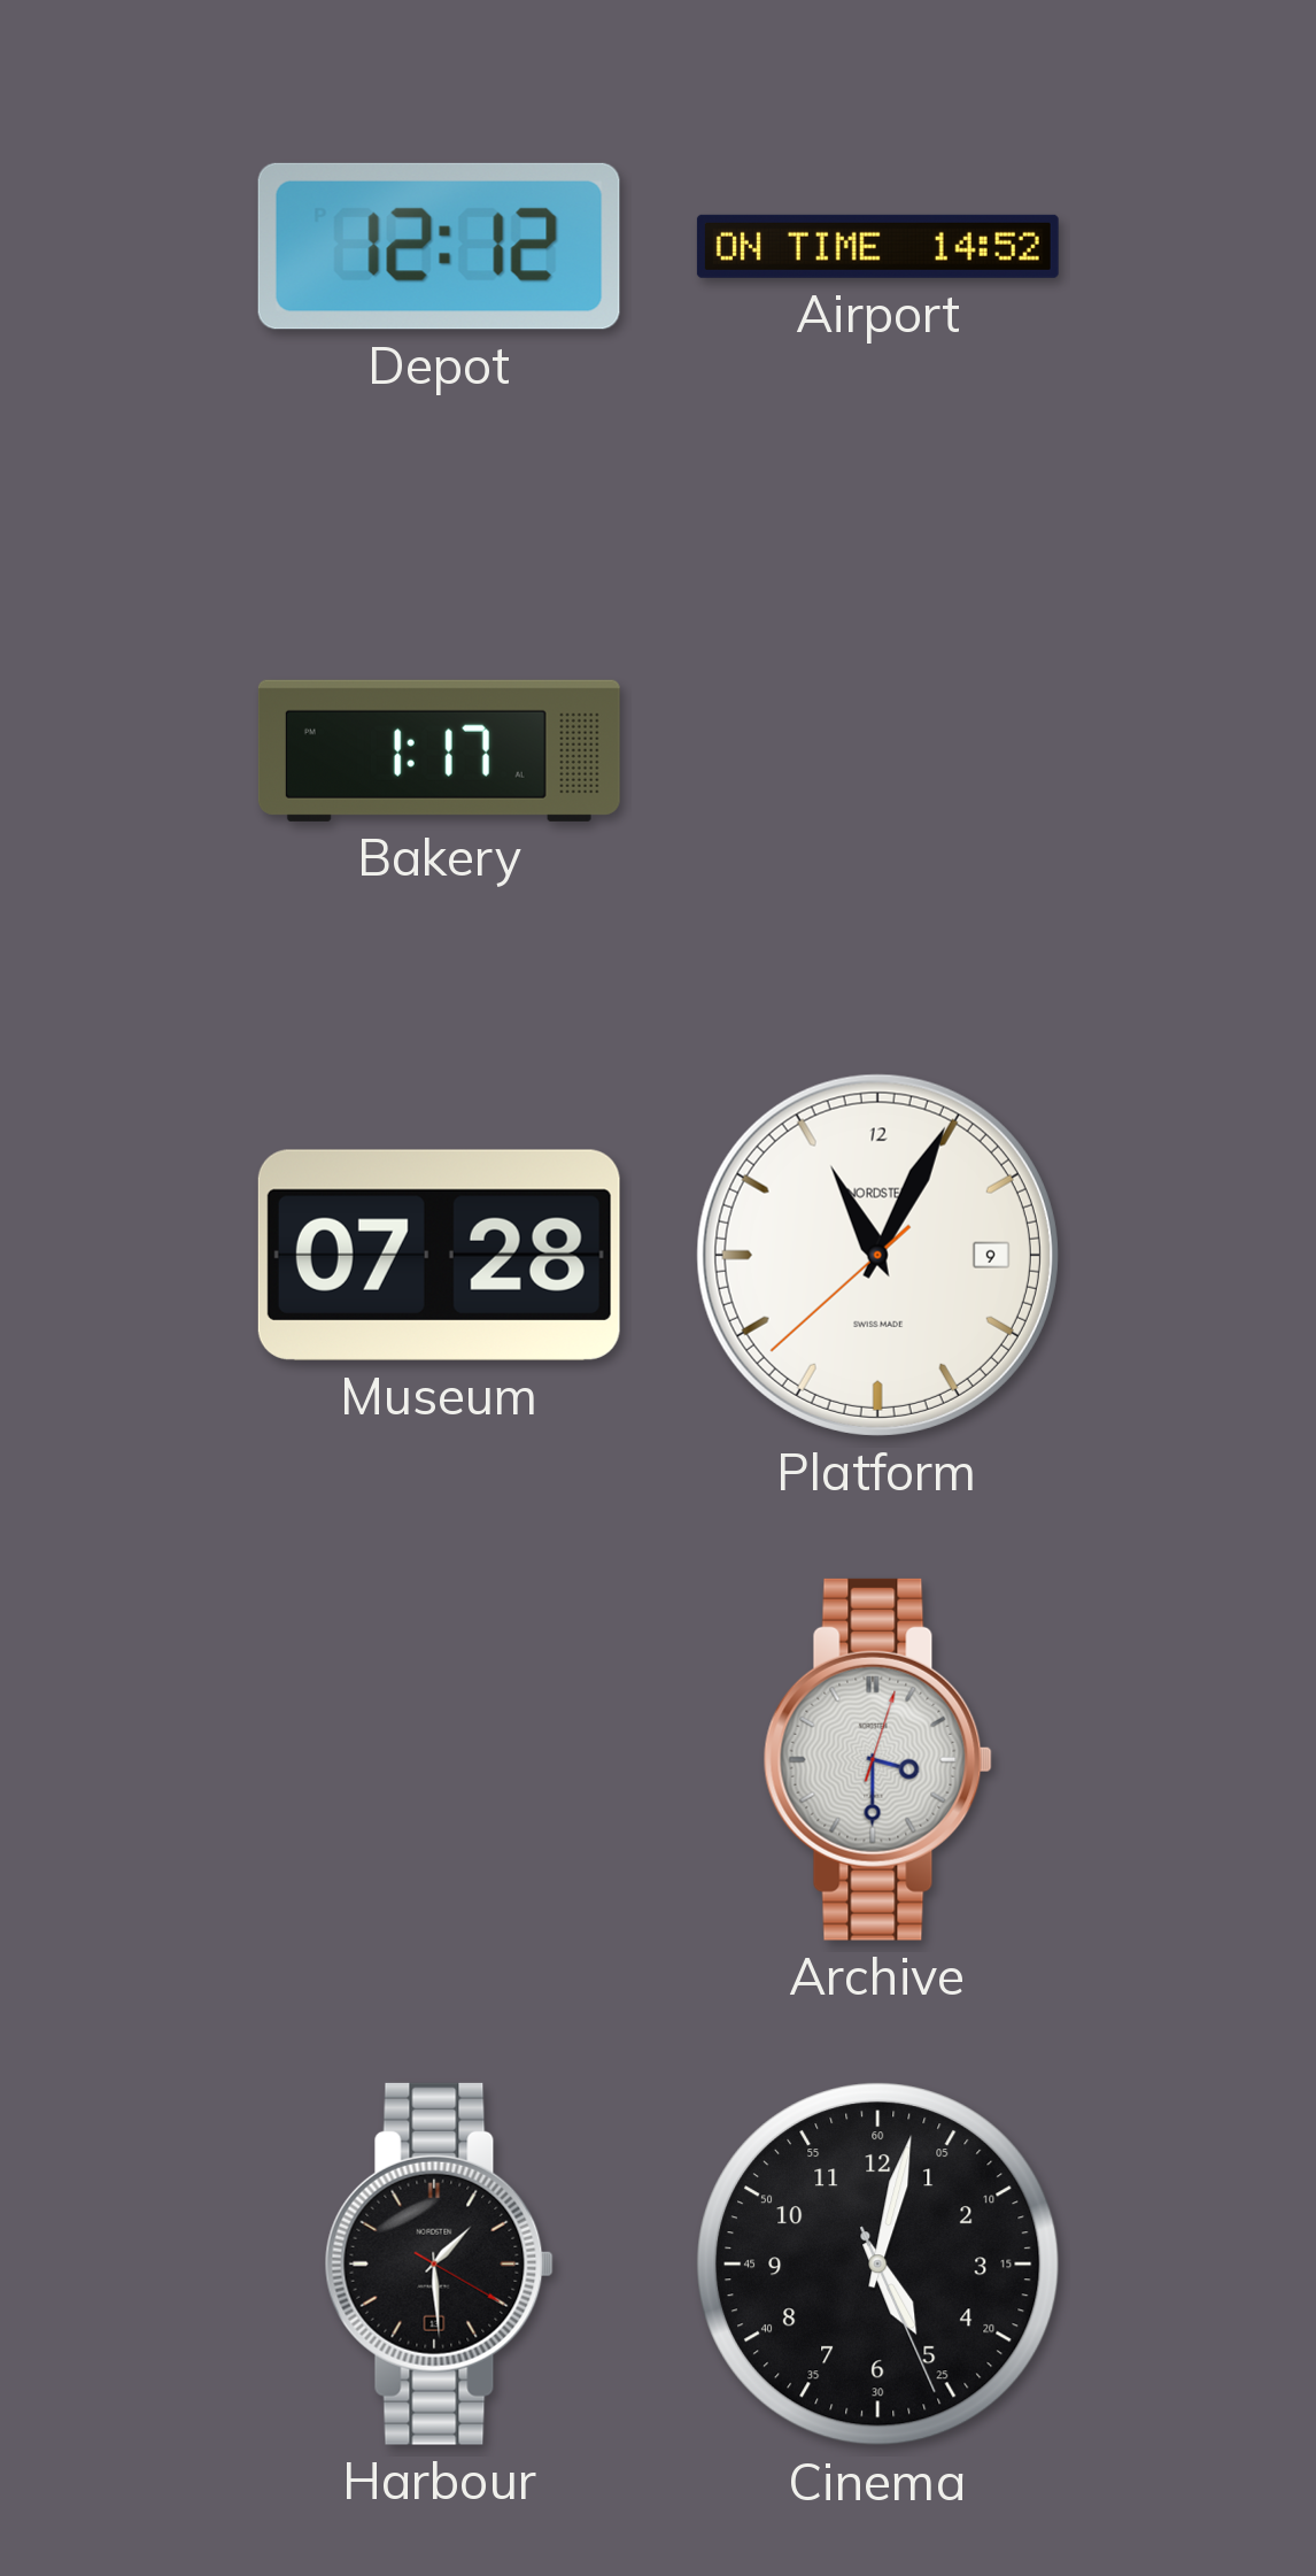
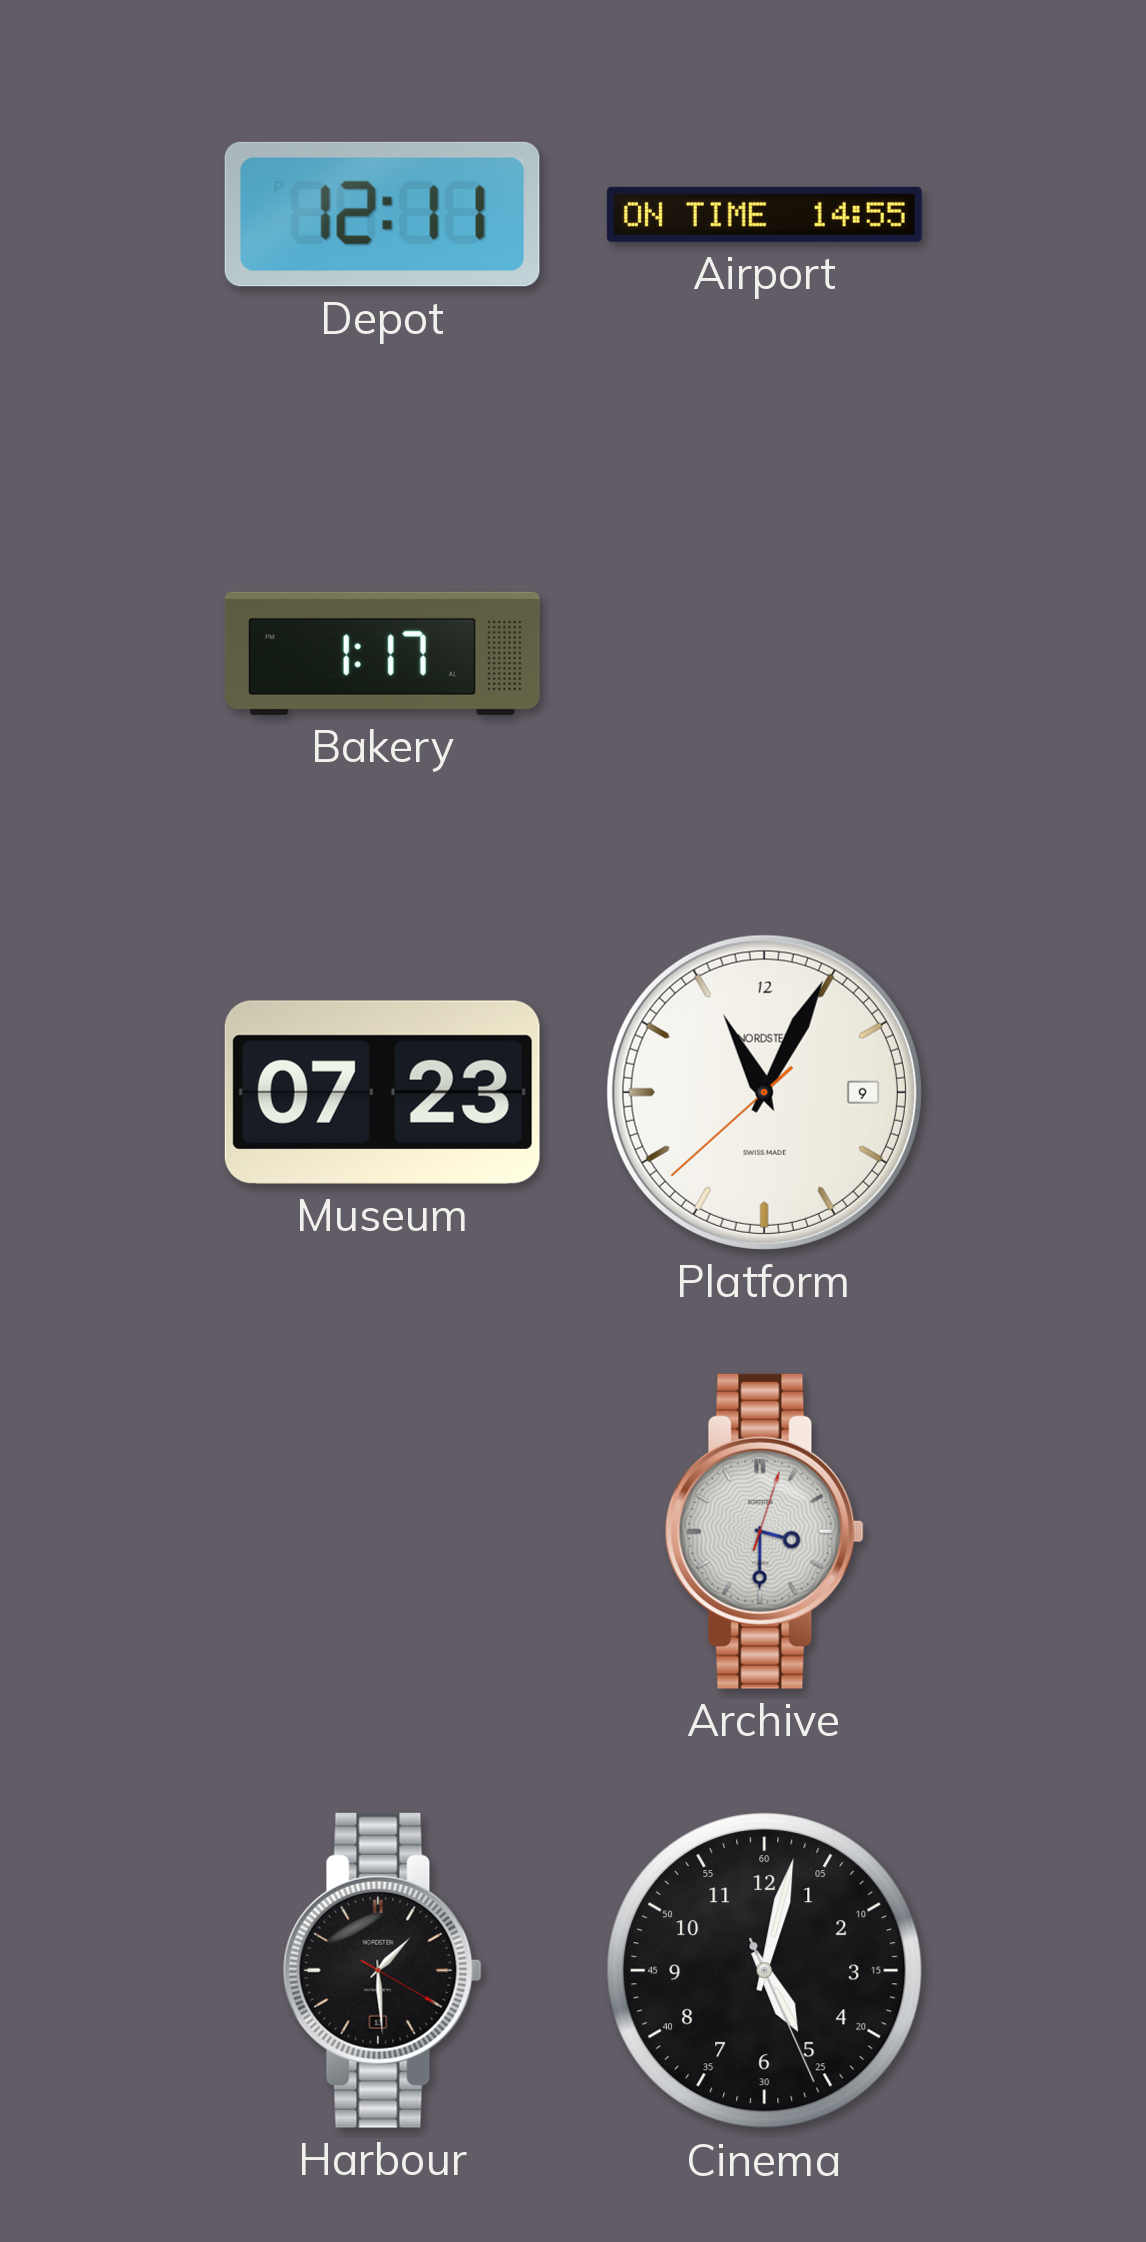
Depot: 12:12 -> 12:11 (382, 214)
Airport: 14:52 -> 14:55 (764, 214)
Museum: 07:28 -> 07:23 (382, 1092)
